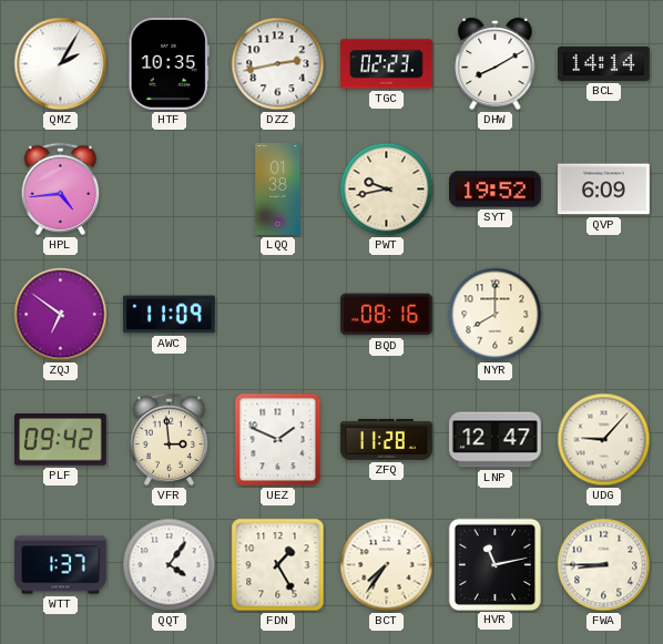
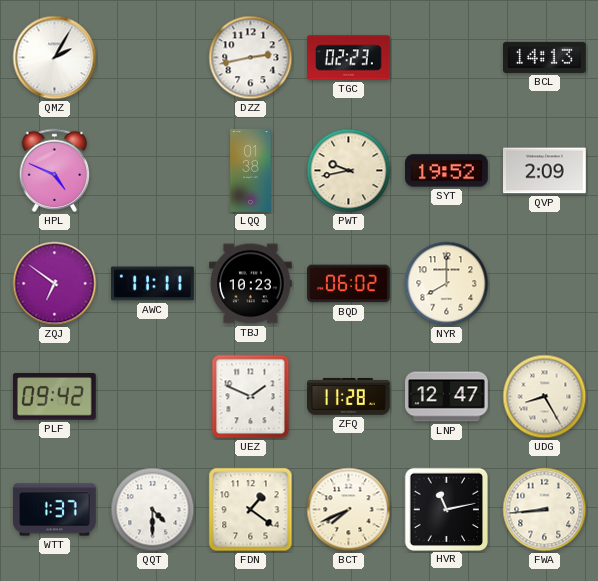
HTF: 10:35 -> none (169, 63)
DHW: 8:10 -> none (496, 64)
BCL: 14:14 -> 14:13 (545, 57)
HPL: 4:44 -> 4:49 (55, 171)
QVP: 6:09 -> 2:09 (545, 171)
AWC: 11:09 -> 11:11 (153, 284)
TBJ: none -> 10:23 (251, 284)
BQD: 08:16 -> 06:02 (349, 284)
VFR: 2:59 -> none (170, 440)
UDG: 9:07 -> 8:25 (545, 397)
QQT: 4:06 -> 4:30 (153, 510)
FDN: 1:25 -> 1:21 (251, 510)
BCT: 7:36 -> 7:41 (349, 510)
FWA: 8:45 -> 8:44 (545, 510)
